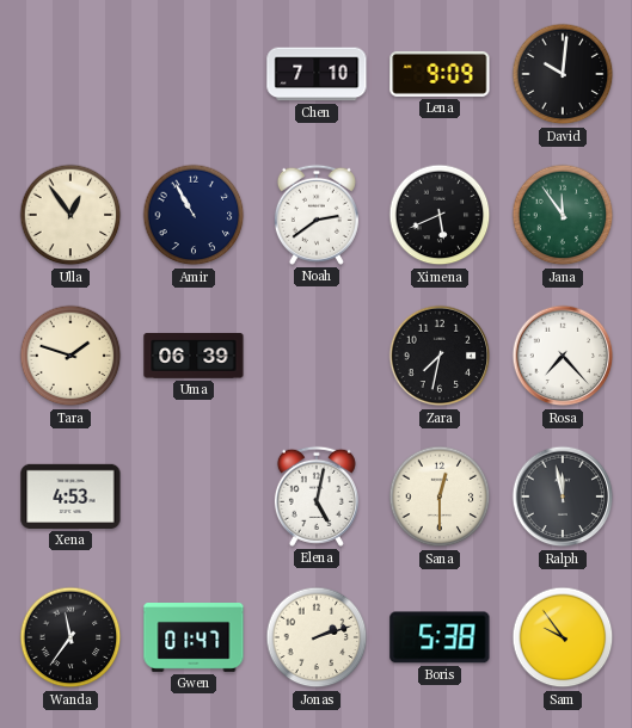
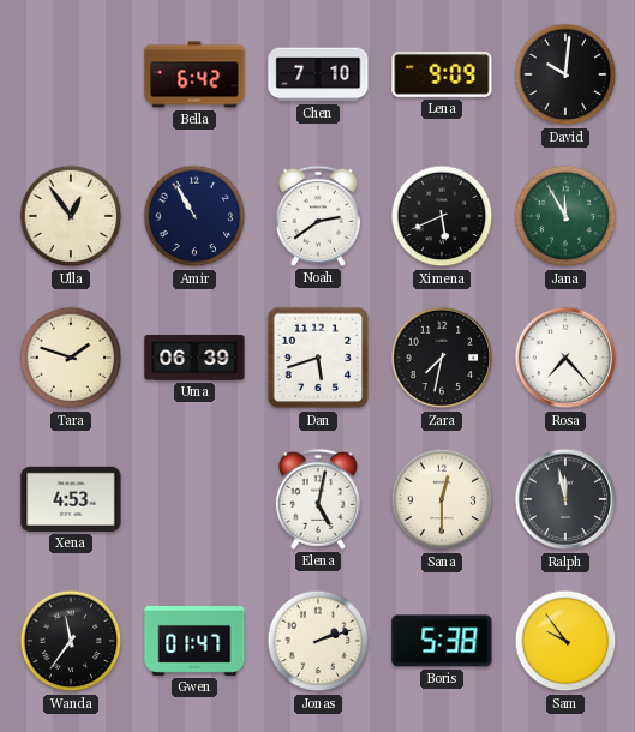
Bella: none -> 6:42 (194, 74)
Jana: 11:54 -> 11:55 (565, 216)
Dan: none -> 5:42 (318, 358)
